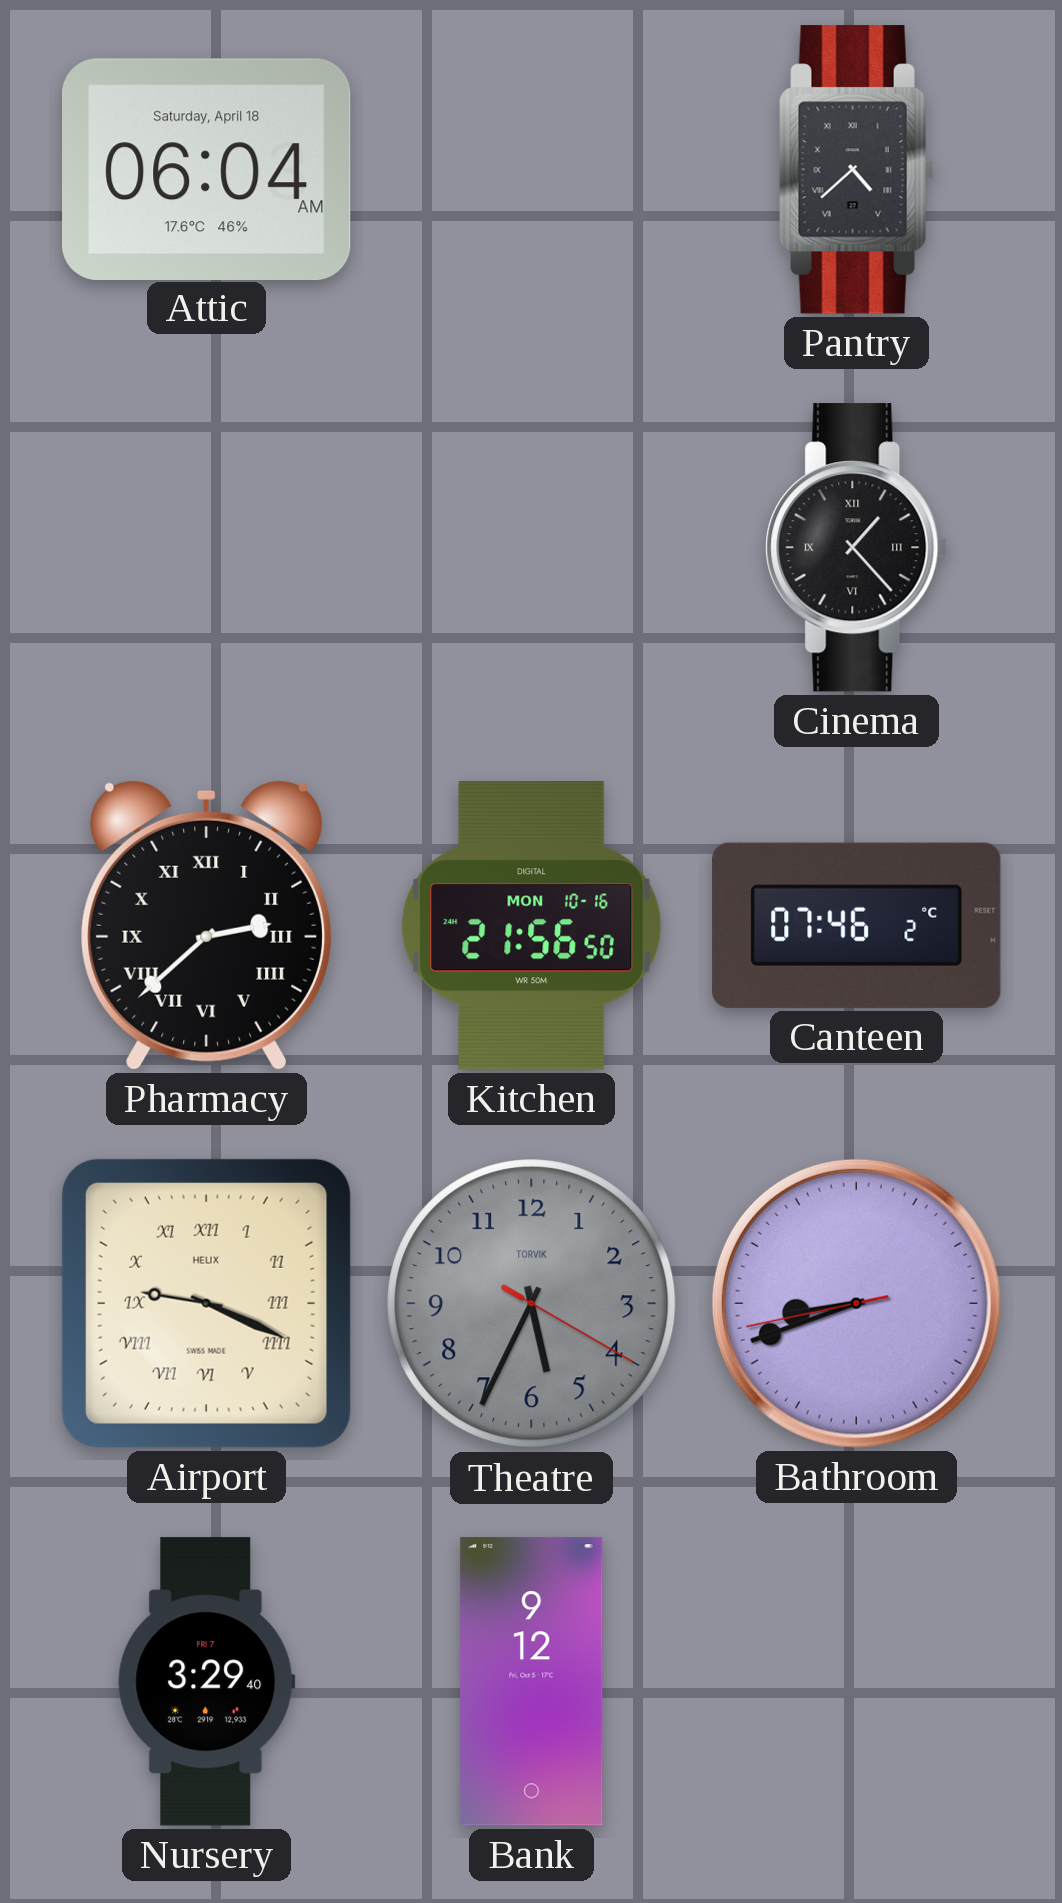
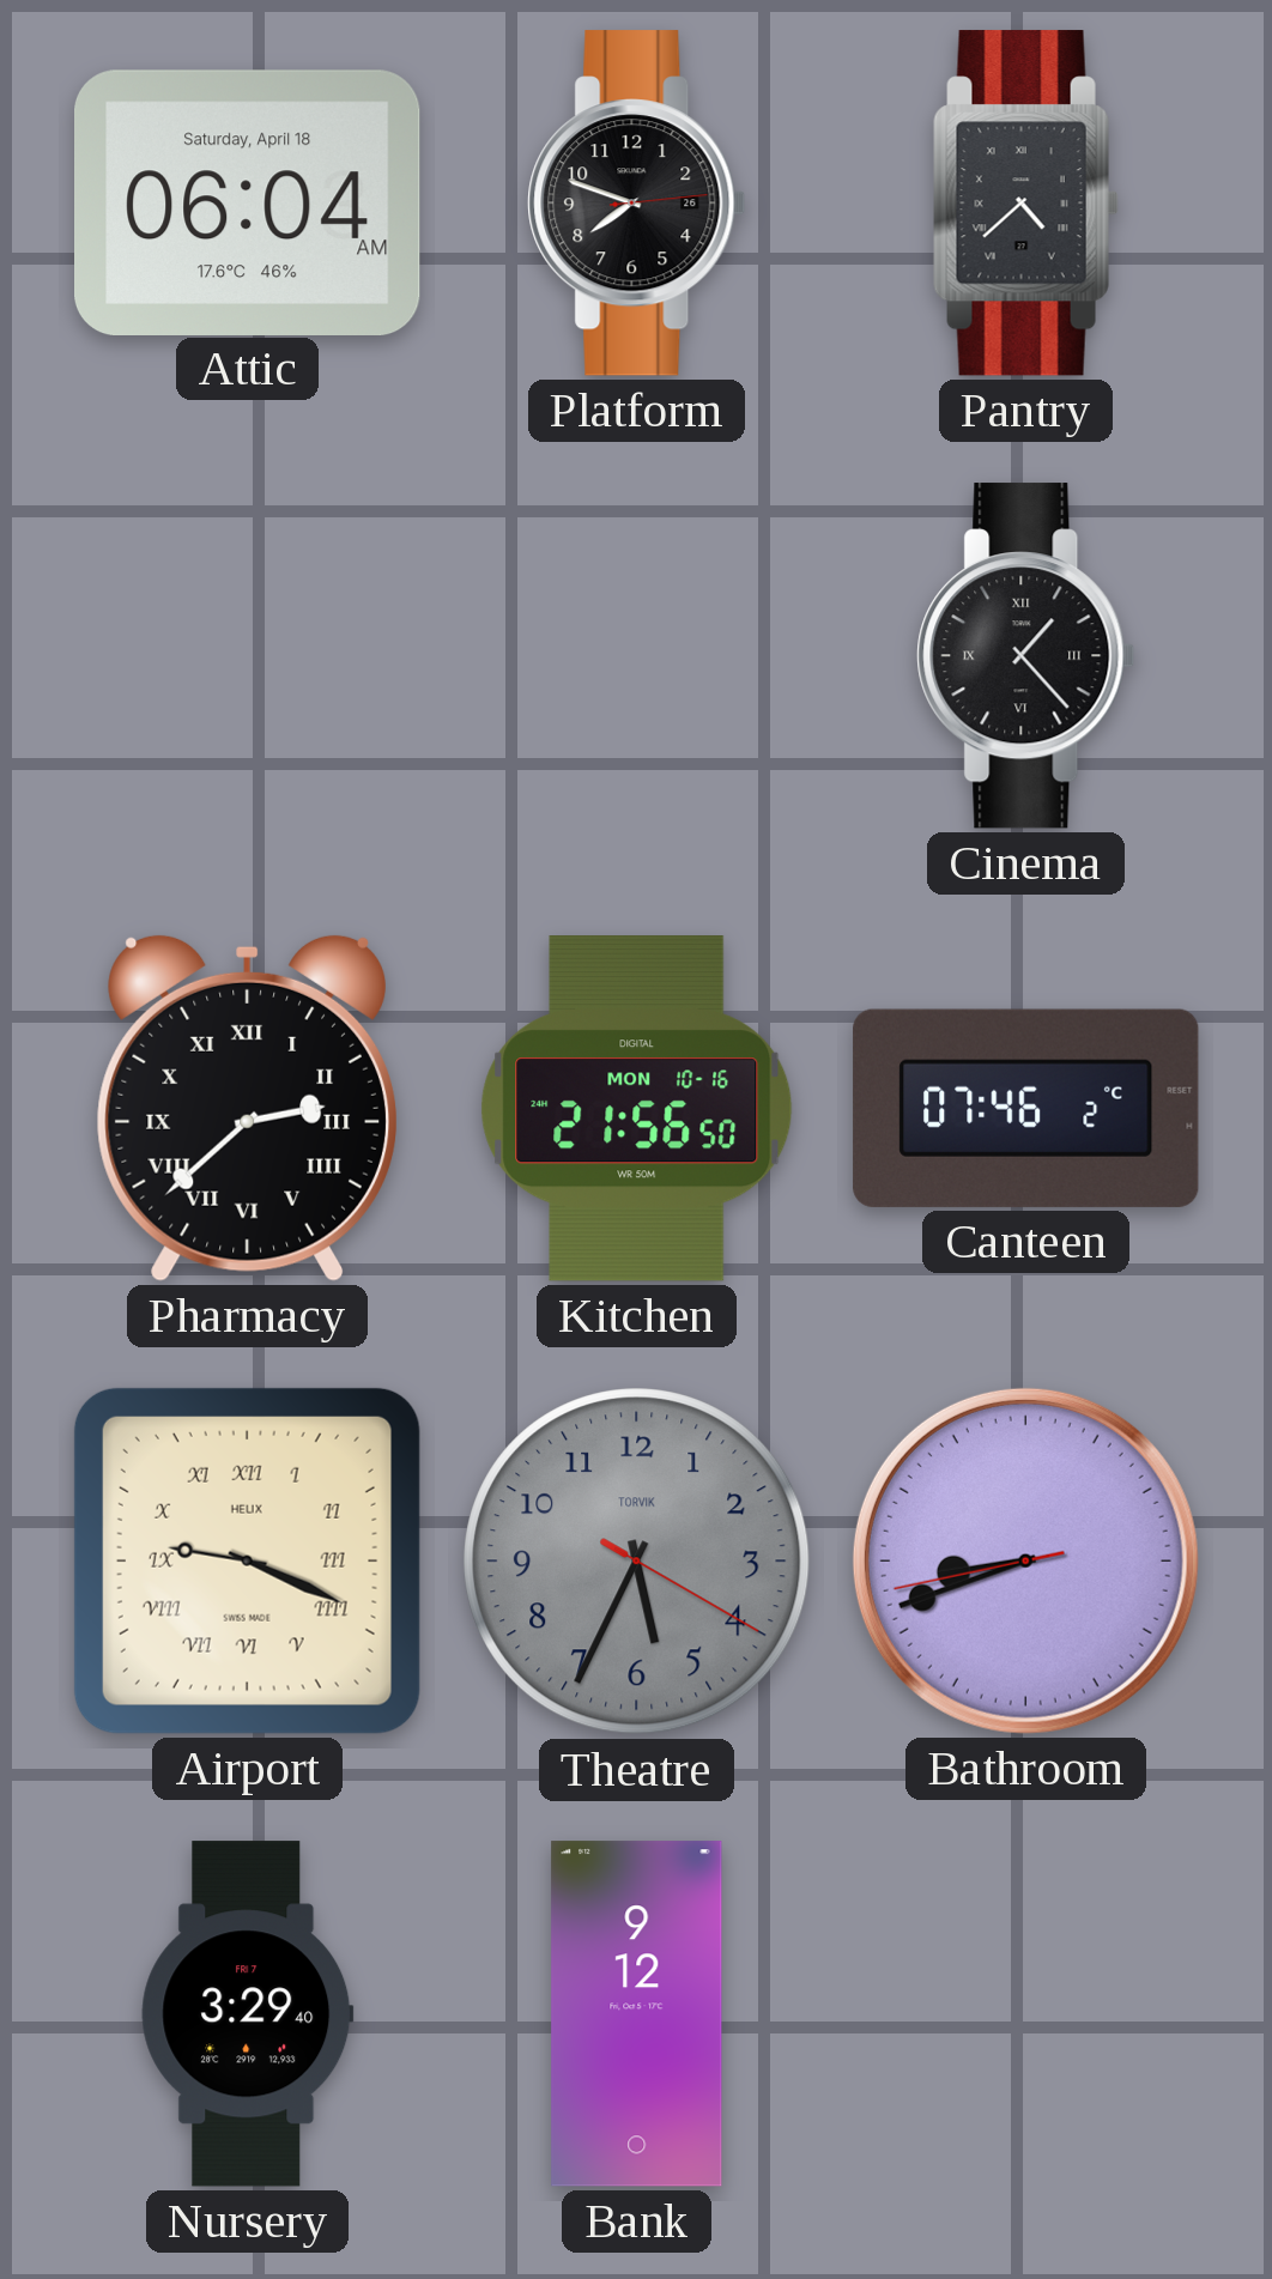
Platform: none -> 7:48 (637, 204)
